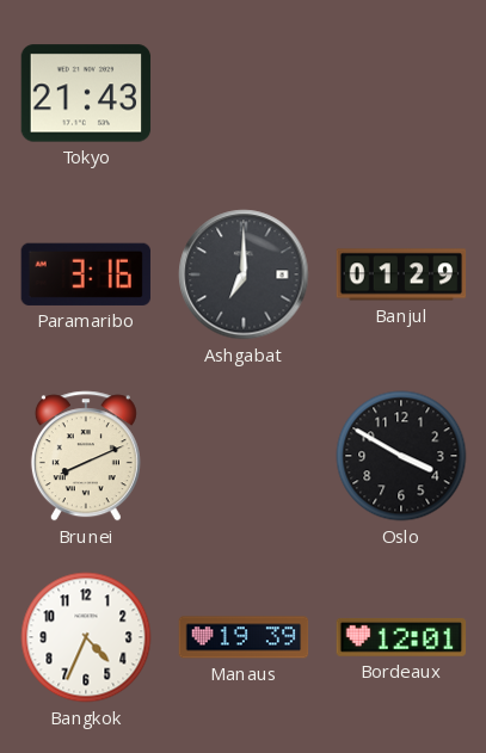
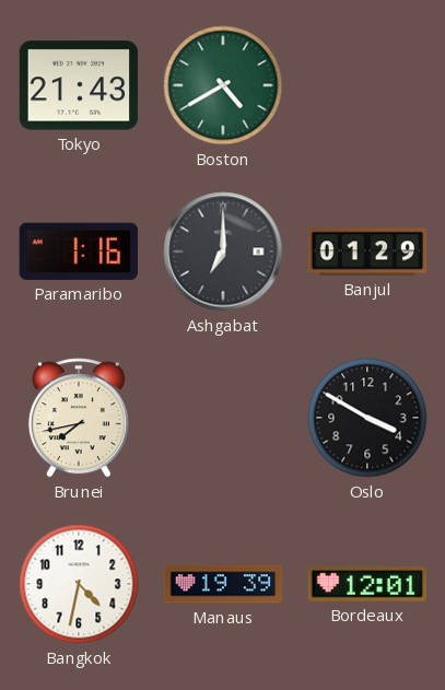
Boston: none -> 4:40 (223, 85)
Paramaribo: 3:16 -> 1:16 (79, 252)
Brunei: 8:11 -> 7:43 (79, 418)
Bangkok: 4:34 -> 4:32 (79, 584)
